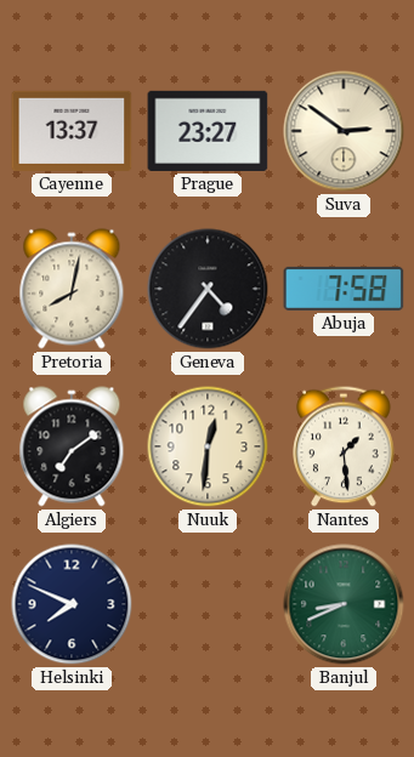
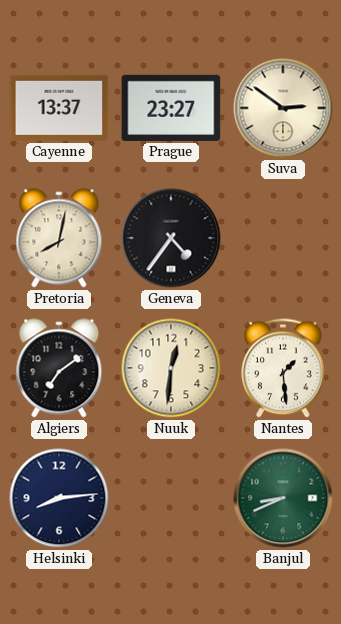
Abuja: 7:58 -> none (344, 289)
Helsinki: 7:49 -> 8:14 (59, 498)
